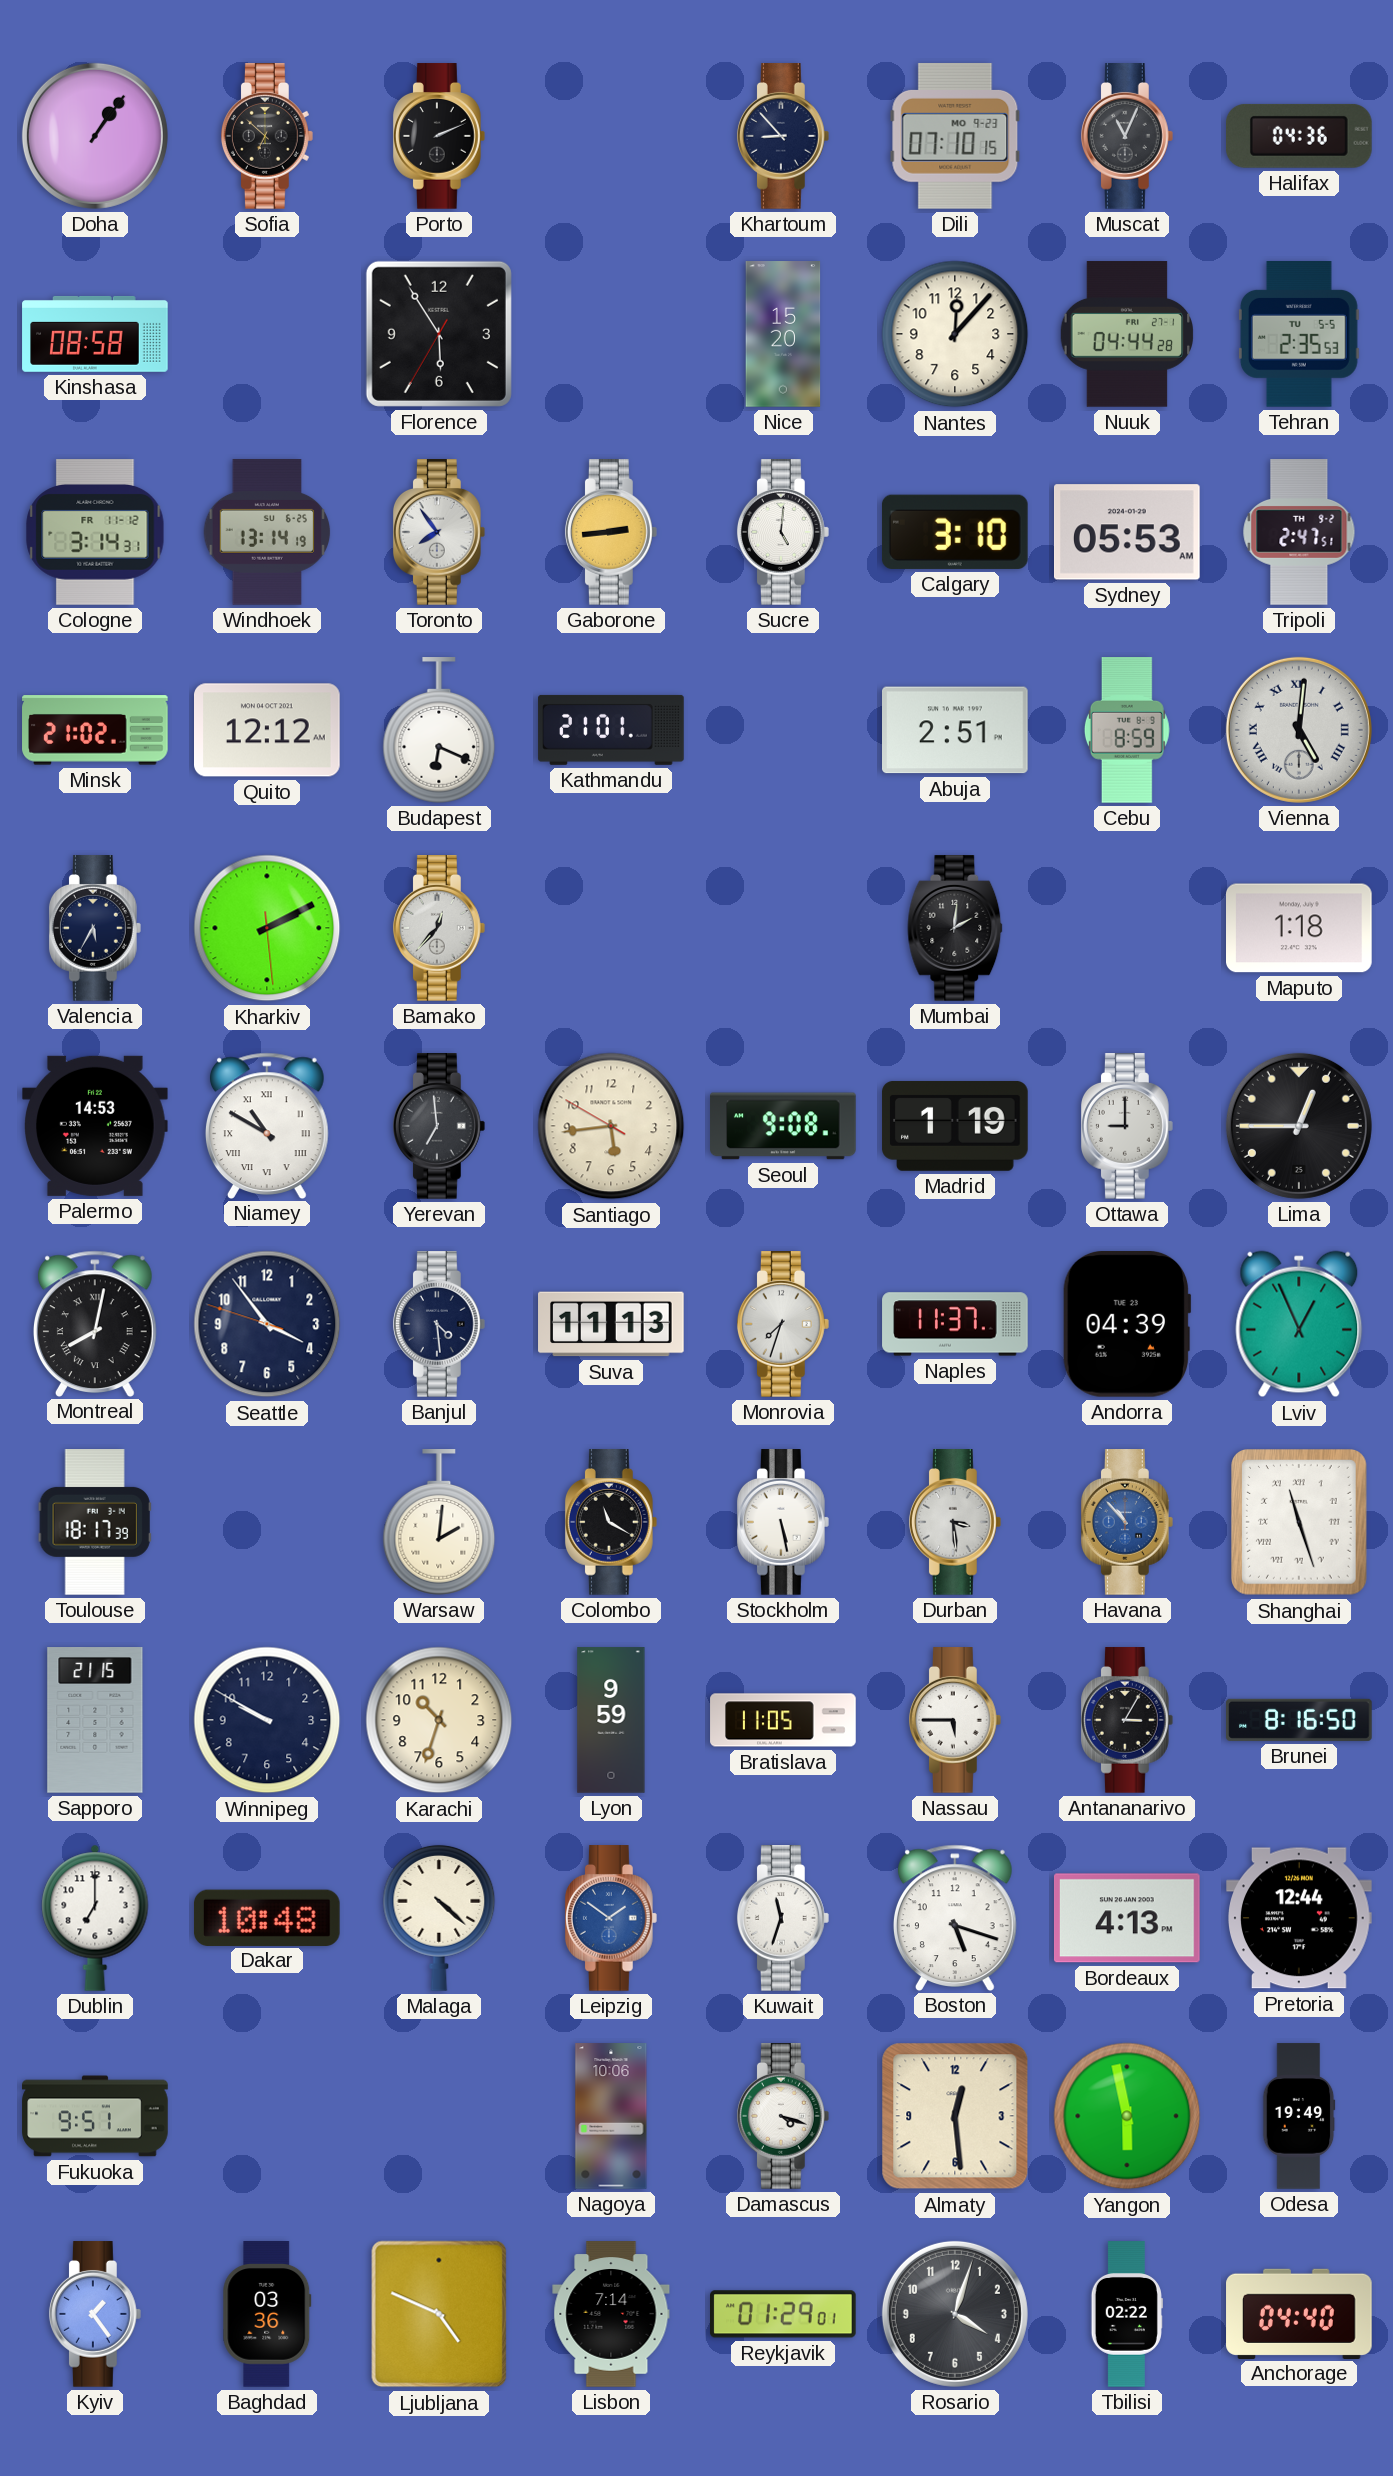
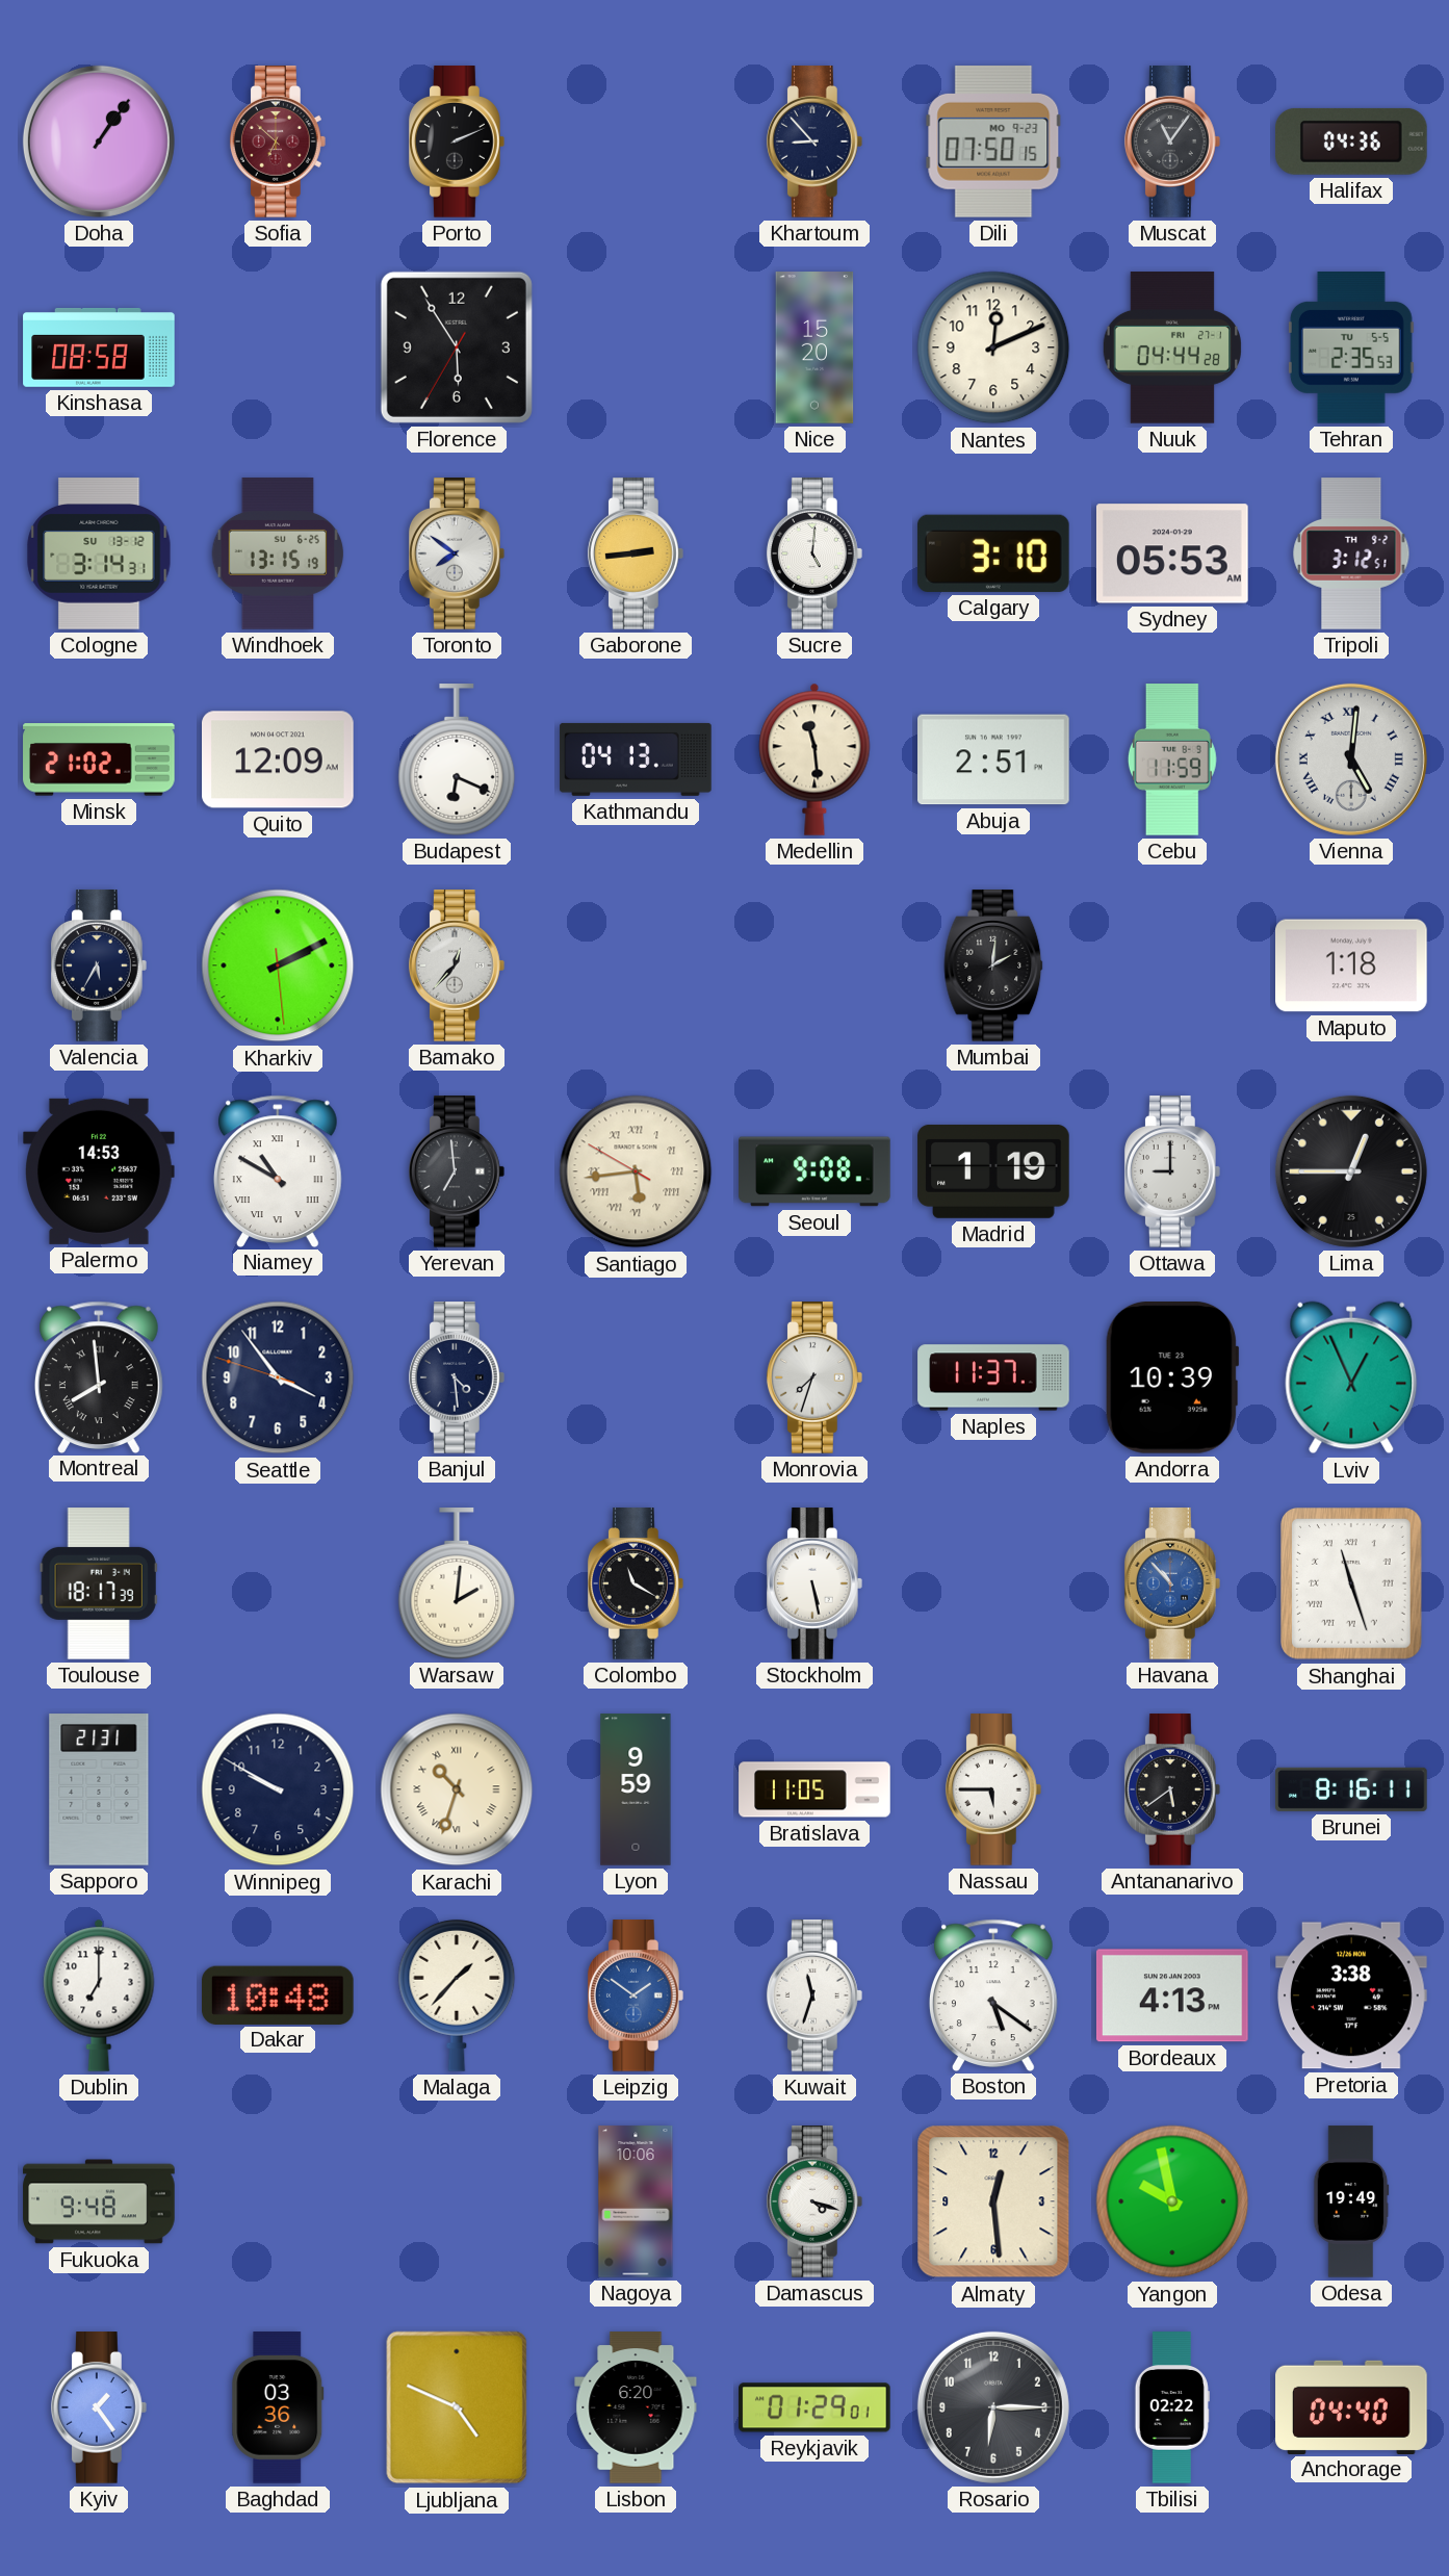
Sofia dial: black -> burgundy (278, 141)
Dili: 07:10 -> 07:50 (993, 141)
Muscat: 11:04 -> 11:06 (1172, 141)
Nantes: 12:07 -> 12:11 (993, 347)
Cologne date: FR 11-12 -> SU 13-12 (99, 553)
Windhoek: 13:14 -> 13:15 (278, 553)
Toronto: 7:54 -> 7:51 (457, 553)
Tripoli: 2:47 -> 3:12 (1351, 553)
Quito: 12:12 -> 12:09 (278, 759)
Kathmandu: 21:01 -> 04:13 (636, 759)
Medellin: none -> 11:29 (814, 759)
Cebu: 8:59 -> 11:59 (1172, 761)
Santiago numerals: Arabic -> Roman (636, 1171)
Montreal: 8:02 -> 7:59 (99, 1376)
Suva: 11:13 -> none (611, 1324)
Andorra: 04:39 -> 10:39 (1172, 1377)
Durban: 3:29 -> none (955, 1522)
Sapporo: 21:15 -> 21:31 (99, 1789)
Karachi numerals: Arabic -> Roman (457, 1789)
Antananarivo: 3:05 -> 5:39 (1172, 1789)
Brunei: 8:16:50 -> 8:16:11 (1351, 1789)
Malaga: 4:22 -> 1:37 (457, 1995)
Boston: 5:18 -> 5:21 (993, 1994)
Pretoria: 12:44 -> 3:38 (1351, 1995)
Fukuoka: 9:51 -> 9:48 (99, 2201)
Yangon: 5:58 -> 9:58 (1172, 2201)
Lisbon: 7:14 -> 6:20 (636, 2407)
Rosario: 4:03 -> 6:15 (993, 2407)
